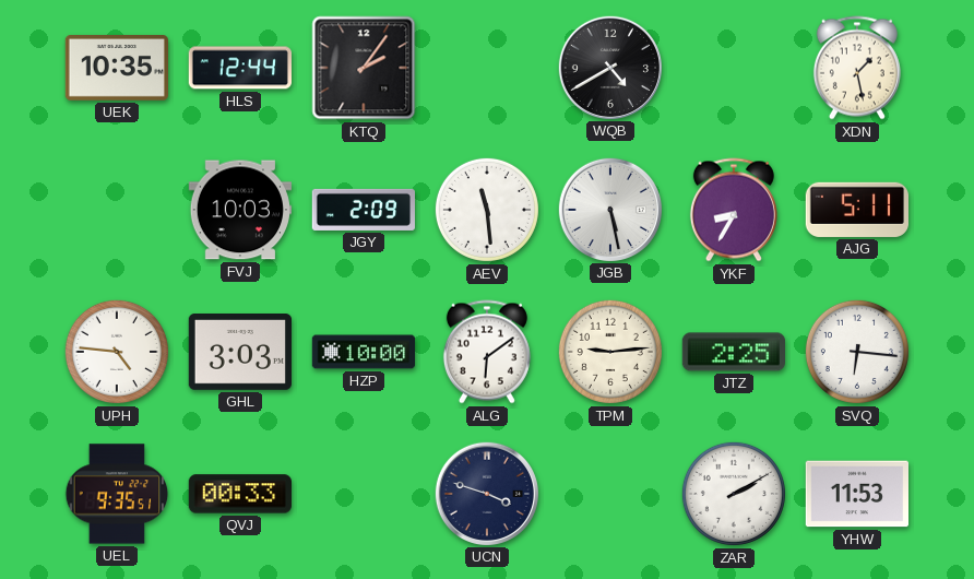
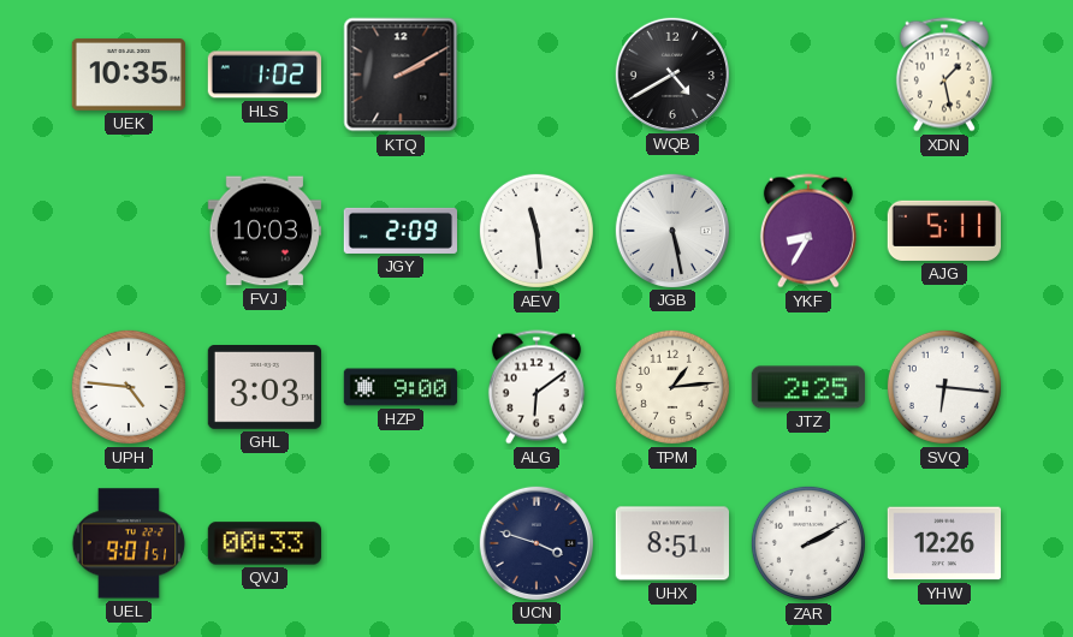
HLS: 12:44 -> 1:02 (263, 75)
KTQ: 2:06 -> 2:10 (401, 75)
HZP: 10:00 -> 9:00 (401, 387)
TPM: 9:14 -> 1:14 (672, 387)
UEL: 9:35 -> 9:01 (129, 543)
UHX: none -> 8:51 (671, 543)
YHW: 11:53 -> 12:26 (943, 543)
